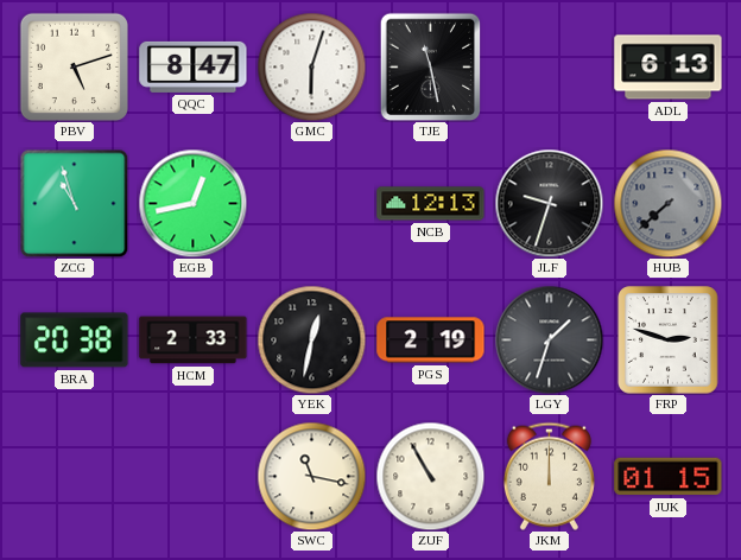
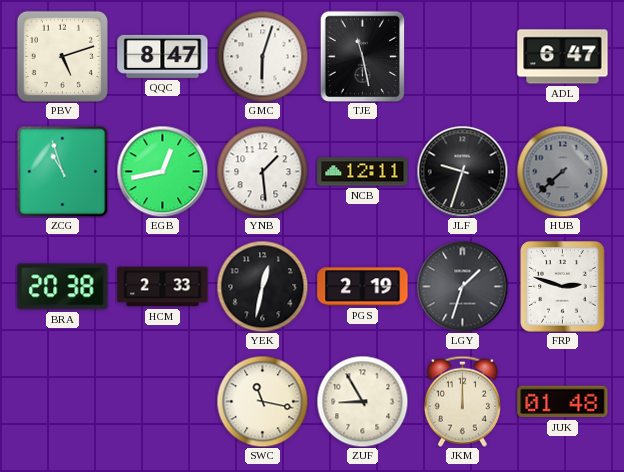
ADL: 6:13 -> 6:47 (563, 57)
YNB: none -> 1:29 (262, 171)
NCB: 12:13 -> 12:11 (363, 172)
ZUF: 10:55 -> 8:55 (362, 401)
JUK: 01:15 -> 01:48 (563, 402)
